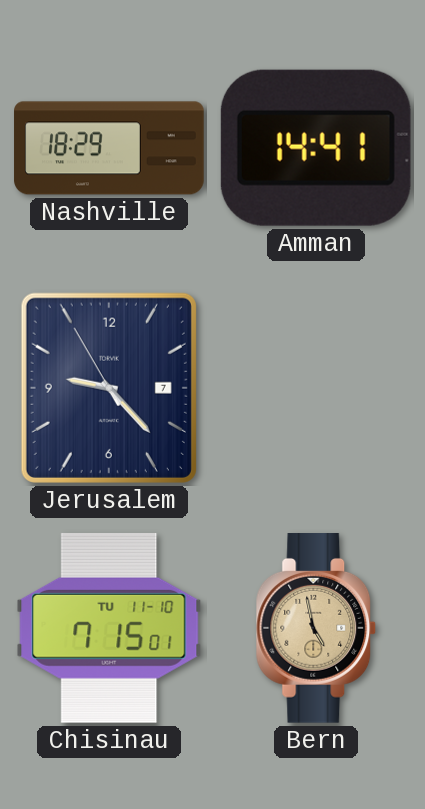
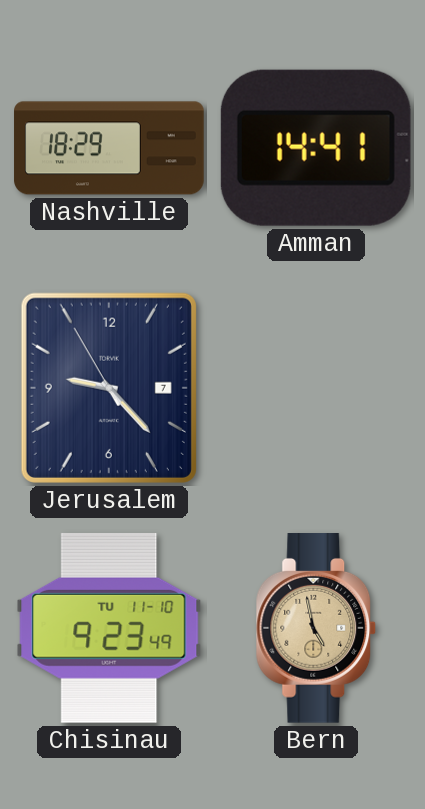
Chisinau: 7:15 -> 9:23 (109, 628)
